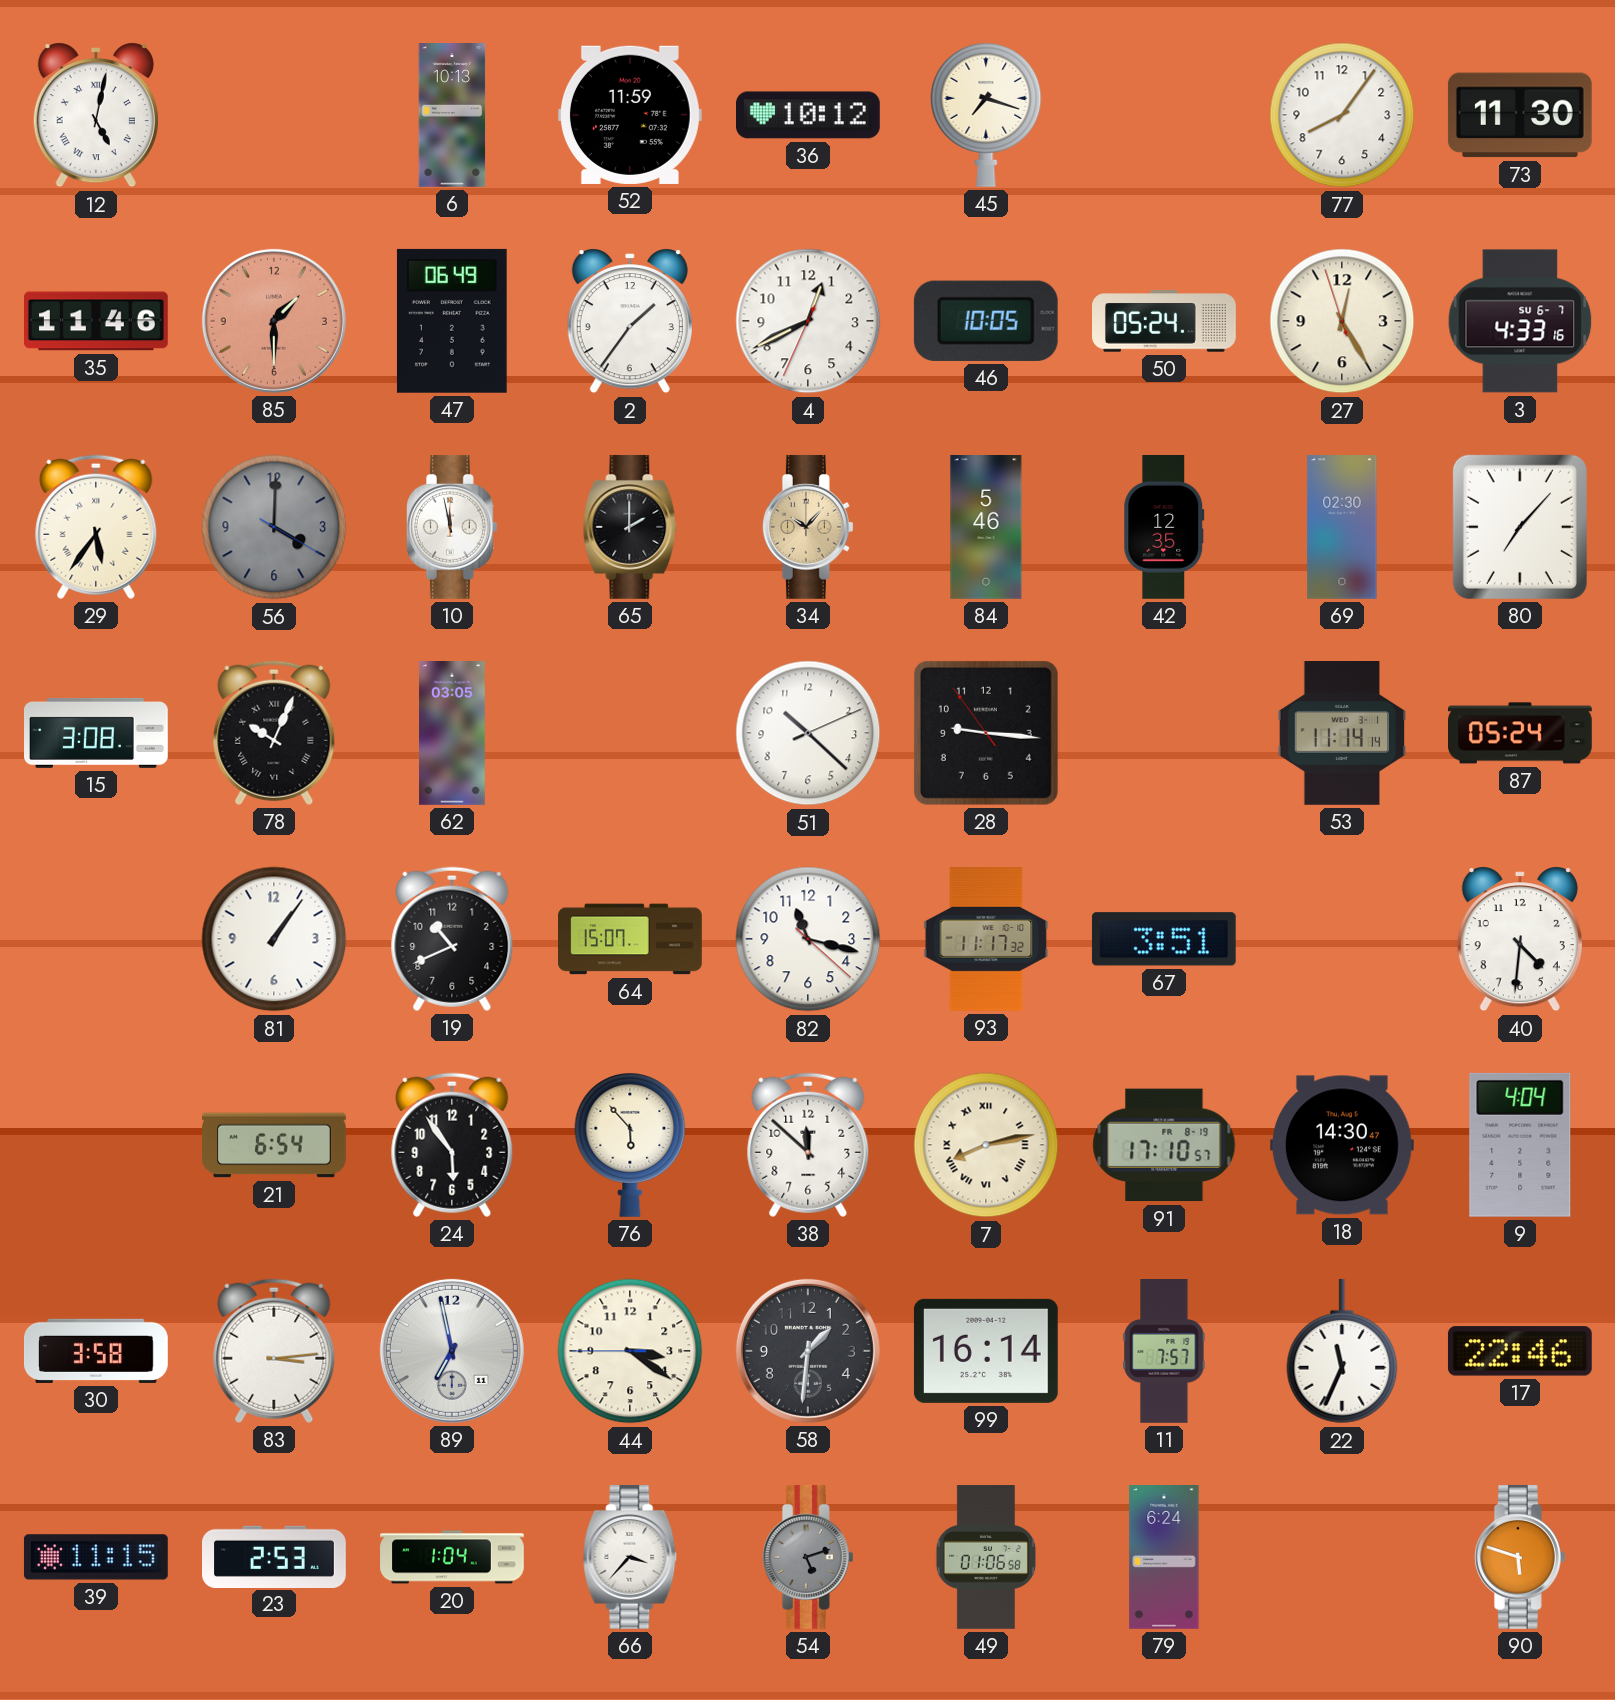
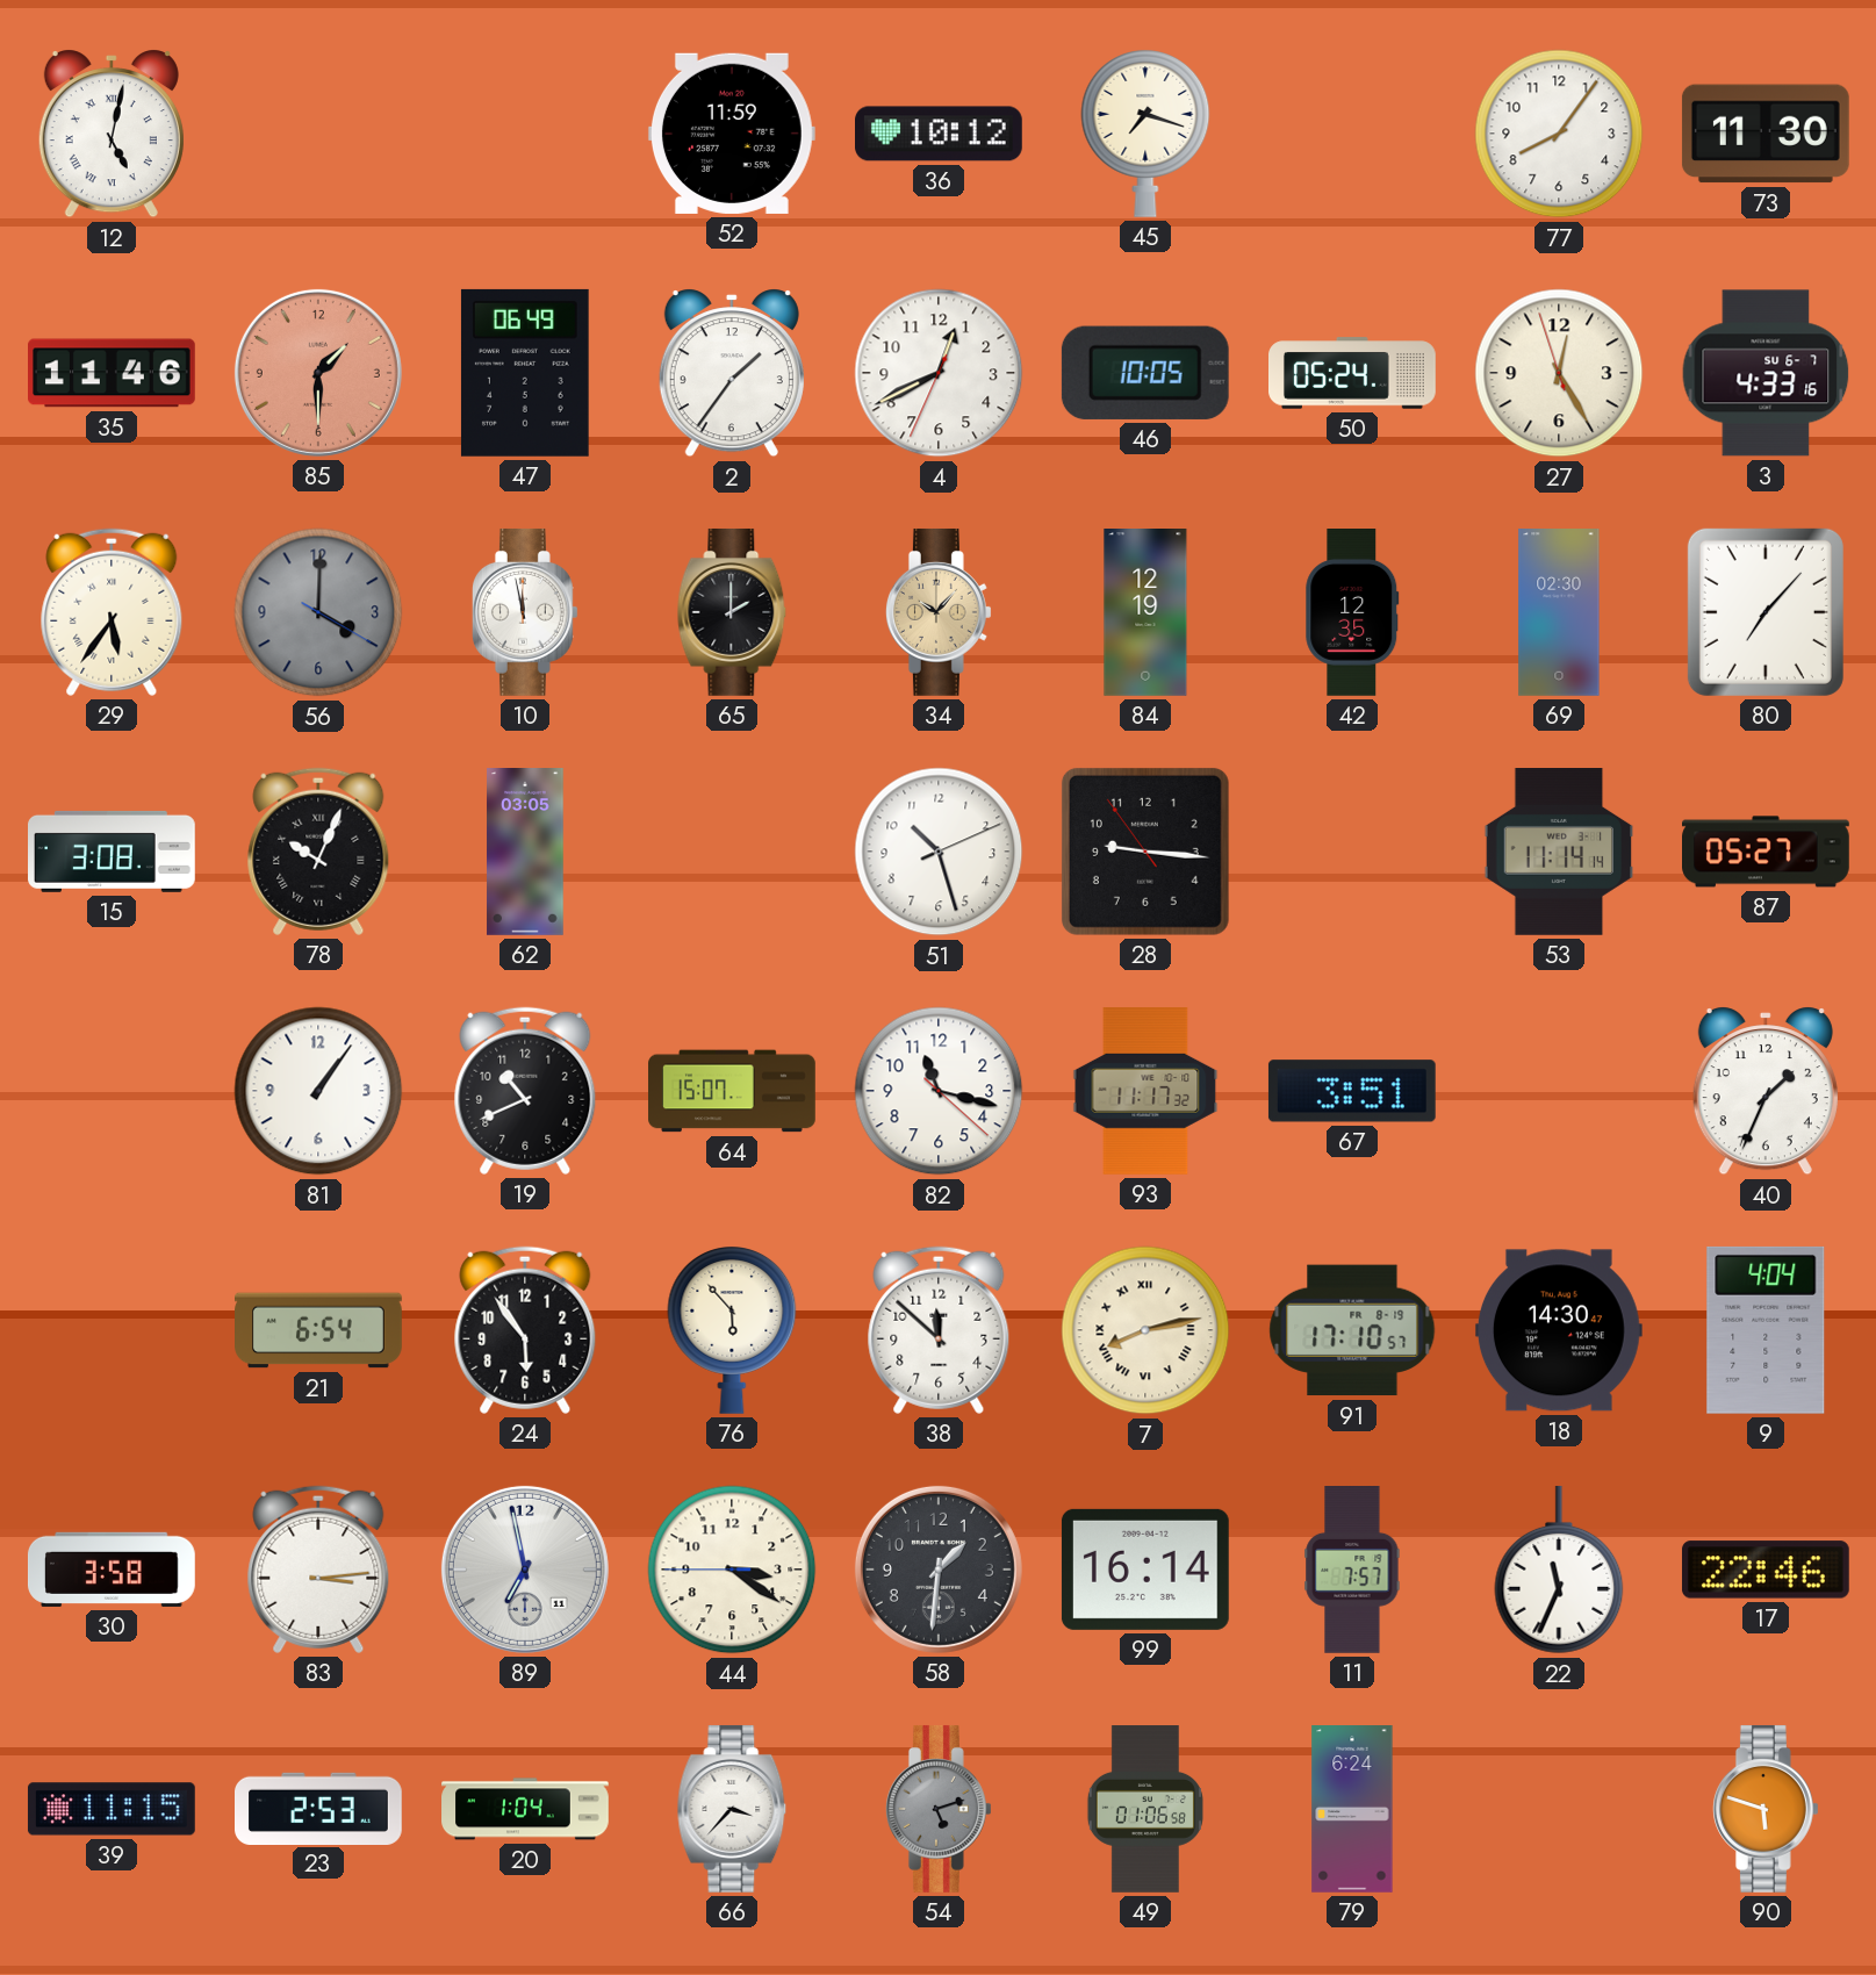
6: 10:13 -> none (452, 116)
84: 5:46 -> 12:19 (1145, 613)
51: 10:22 -> 10:27 (939, 852)
87: 05:24 -> 05:27 (1767, 852)
40: 4:31 -> 1:34 (1766, 1091)
